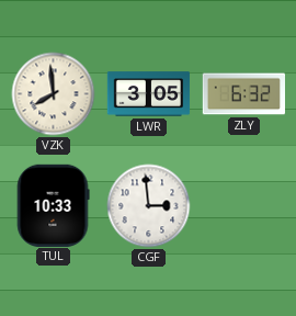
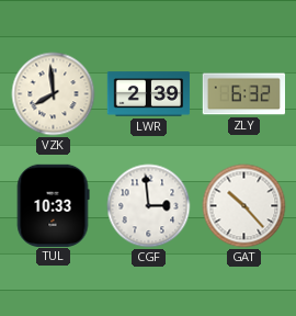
LWR: 3:05 -> 2:39 (149, 94)
GAT: none -> 10:23 (244, 206)
